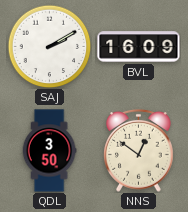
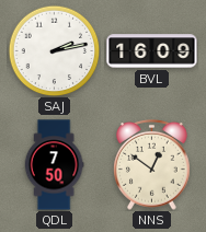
SAJ: 2:10 -> 2:13 (54, 50)
QDL: 3:50 -> 7:50 (54, 165)
